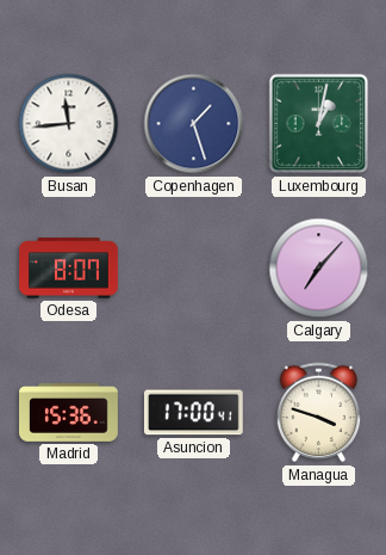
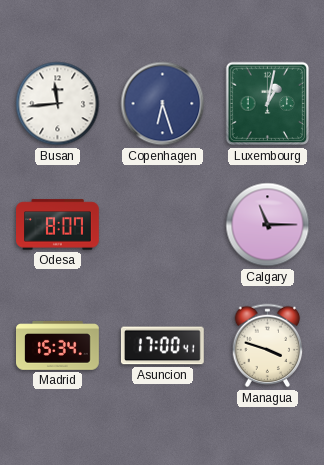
Copenhagen: 1:27 -> 6:27 (163, 104)
Calgary: 7:07 -> 11:15 (268, 225)
Madrid: 15:36 -> 15:34 (58, 346)
